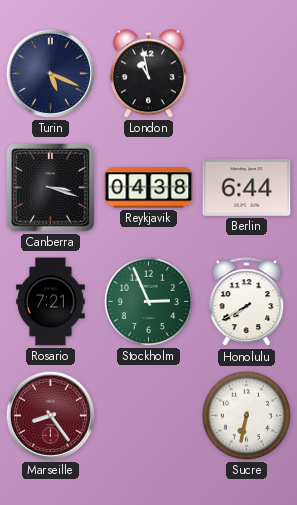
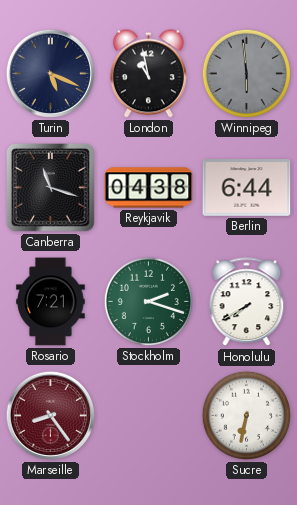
Winnipeg: none -> 5:59 (246, 73)
Canberra: 3:18 -> 11:18 (50, 187)
Stockholm: 2:56 -> 2:18 (148, 301)
